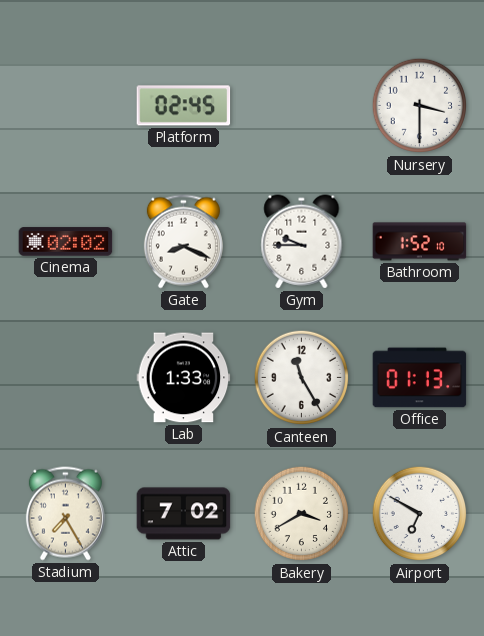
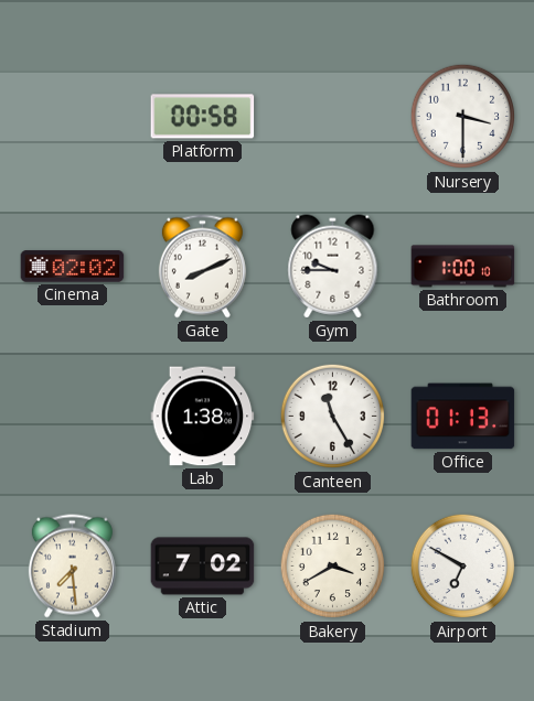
Platform: 02:45 -> 00:58 (203, 117)
Gate: 8:19 -> 8:11 (202, 267)
Bathroom: 1:52 -> 1:00 (463, 267)
Lab: 1:33 -> 1:38 (203, 417)
Stadium: 7:25 -> 7:29 (72, 567)
